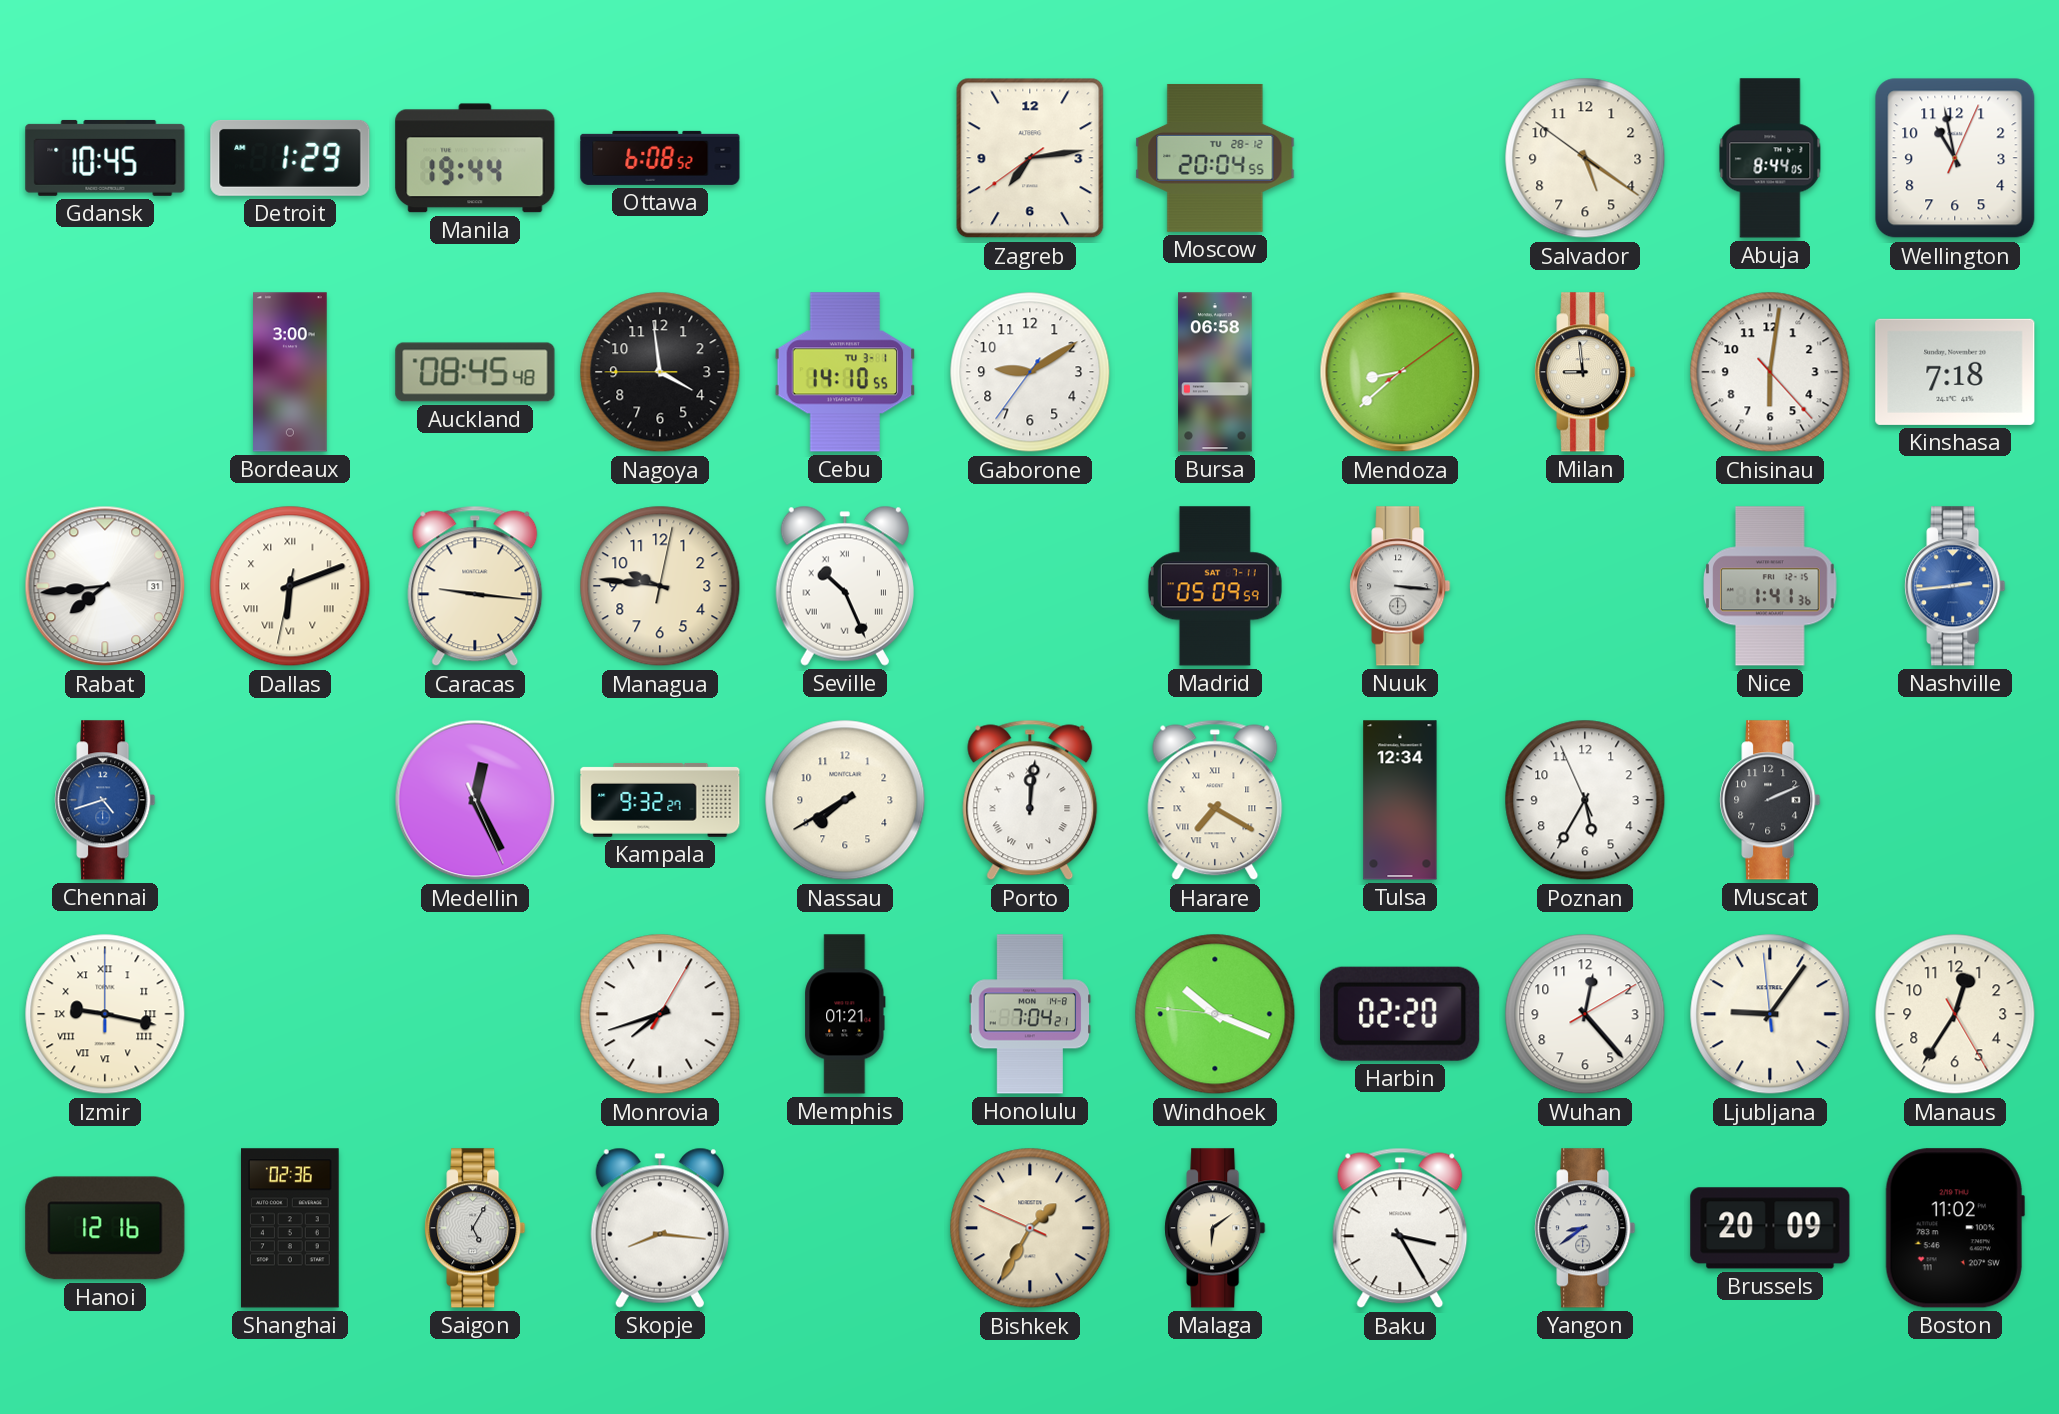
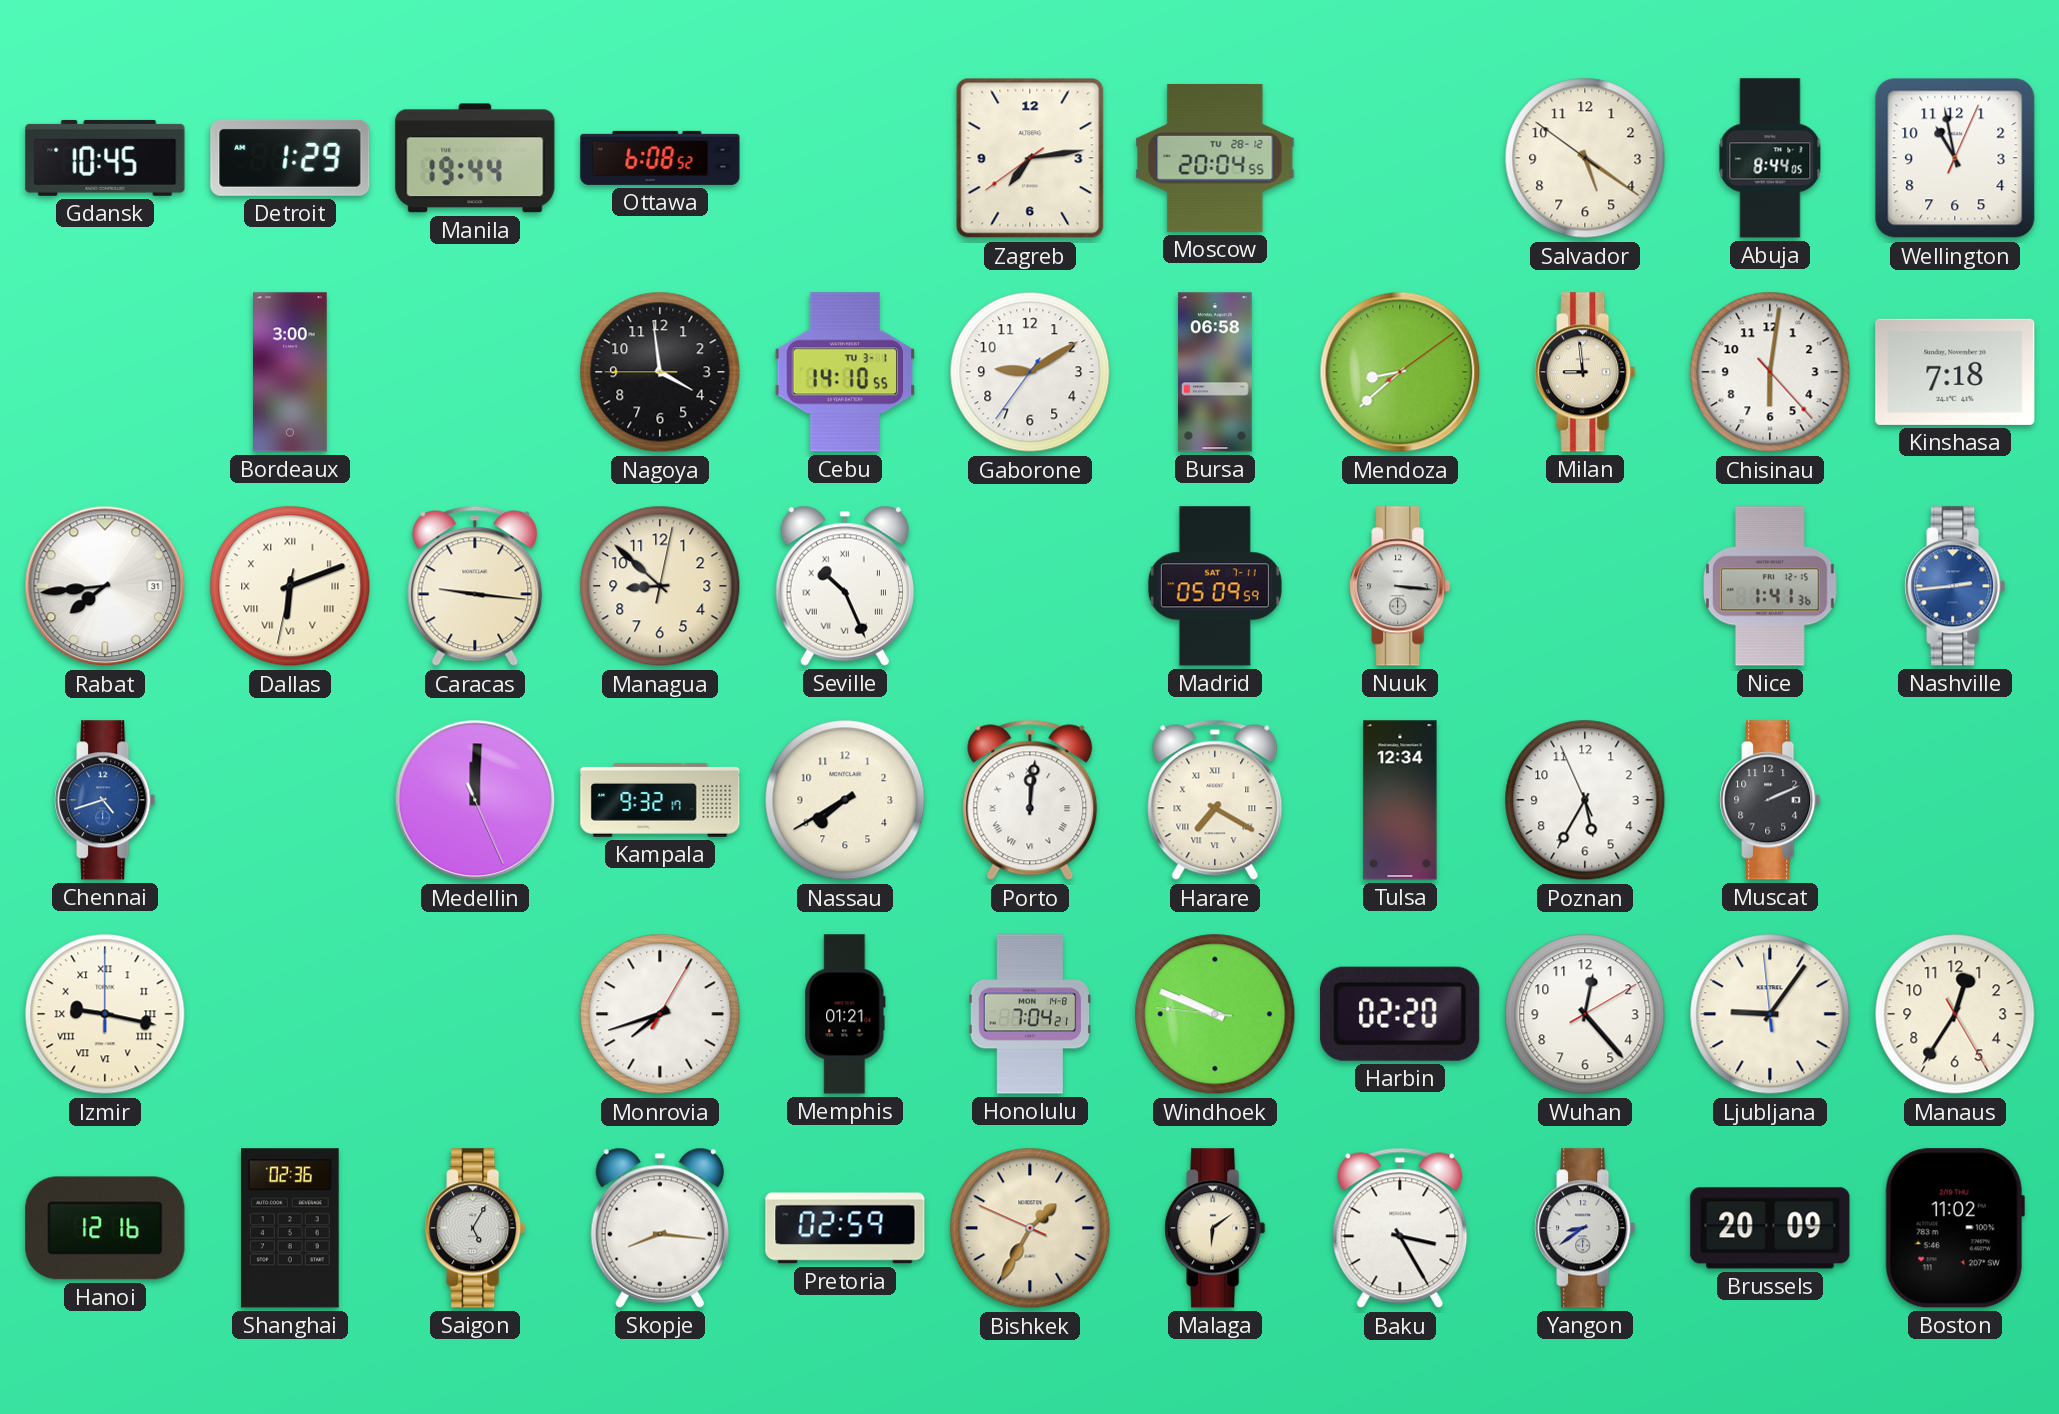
Auckland: 08:45 -> none (475, 372)
Managua: 9:46 -> 8:52 (660, 586)
Medellin: 12:25 -> 12:00 (475, 800)
Kampala: 9:32:27 -> 9:32:17 (660, 800)
Windhoek: 10:18 -> 9:48 (1215, 1014)
Pretoria: none -> 02:59 (845, 1228)
